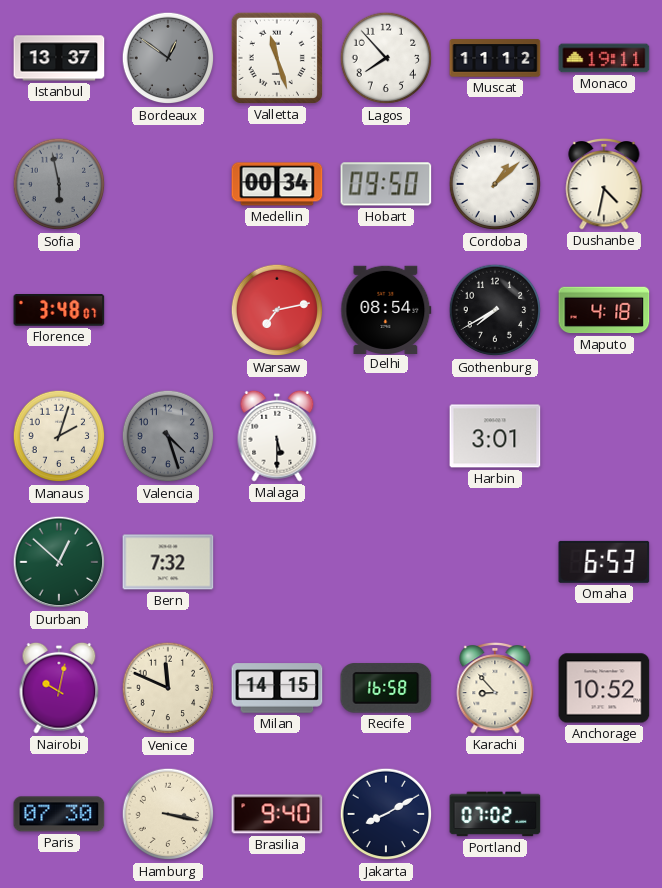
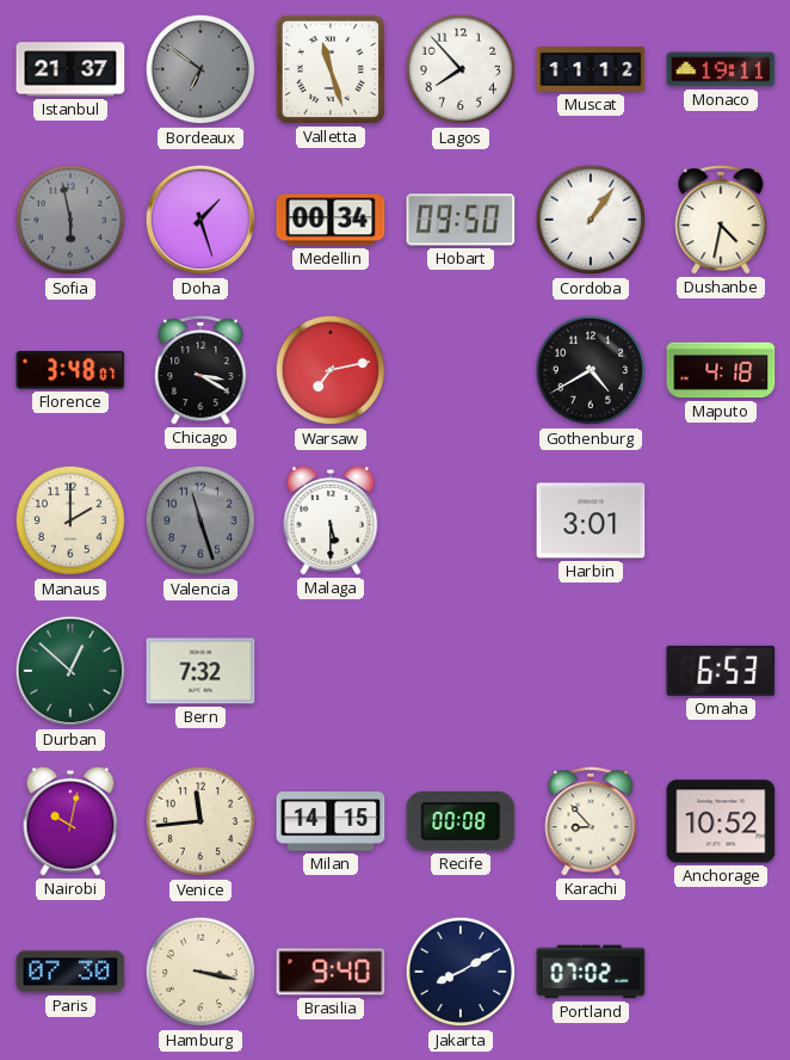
Istanbul: 13:37 -> 21:37 (70, 69)
Bordeaux: 12:51 -> 6:51 (200, 69)
Doha: none -> 1:27 (200, 220)
Cordoba: 1:08 -> 1:06 (591, 220)
Chicago: none -> 3:20 (200, 370)
Delhi: 08:54 -> none (386, 309)
Gothenburg: 7:40 -> 4:40 (591, 370)
Manaus: 2:03 -> 2:00 (70, 520)
Valencia: 4:27 -> 11:27 (200, 520)
Venice: 11:49 -> 11:44 (200, 821)
Recife: 16:58 -> 00:08 (461, 821)
